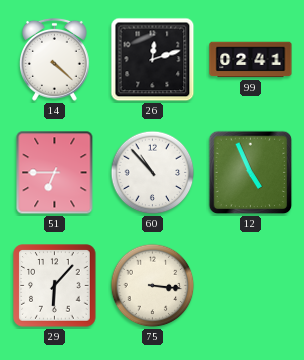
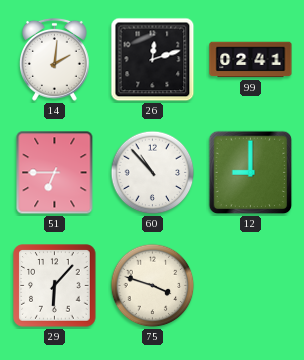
14: 4:22 -> 2:01 (54, 59)
12: 4:56 -> 9:00 (251, 173)
75: 3:16 -> 3:48 (153, 286)
